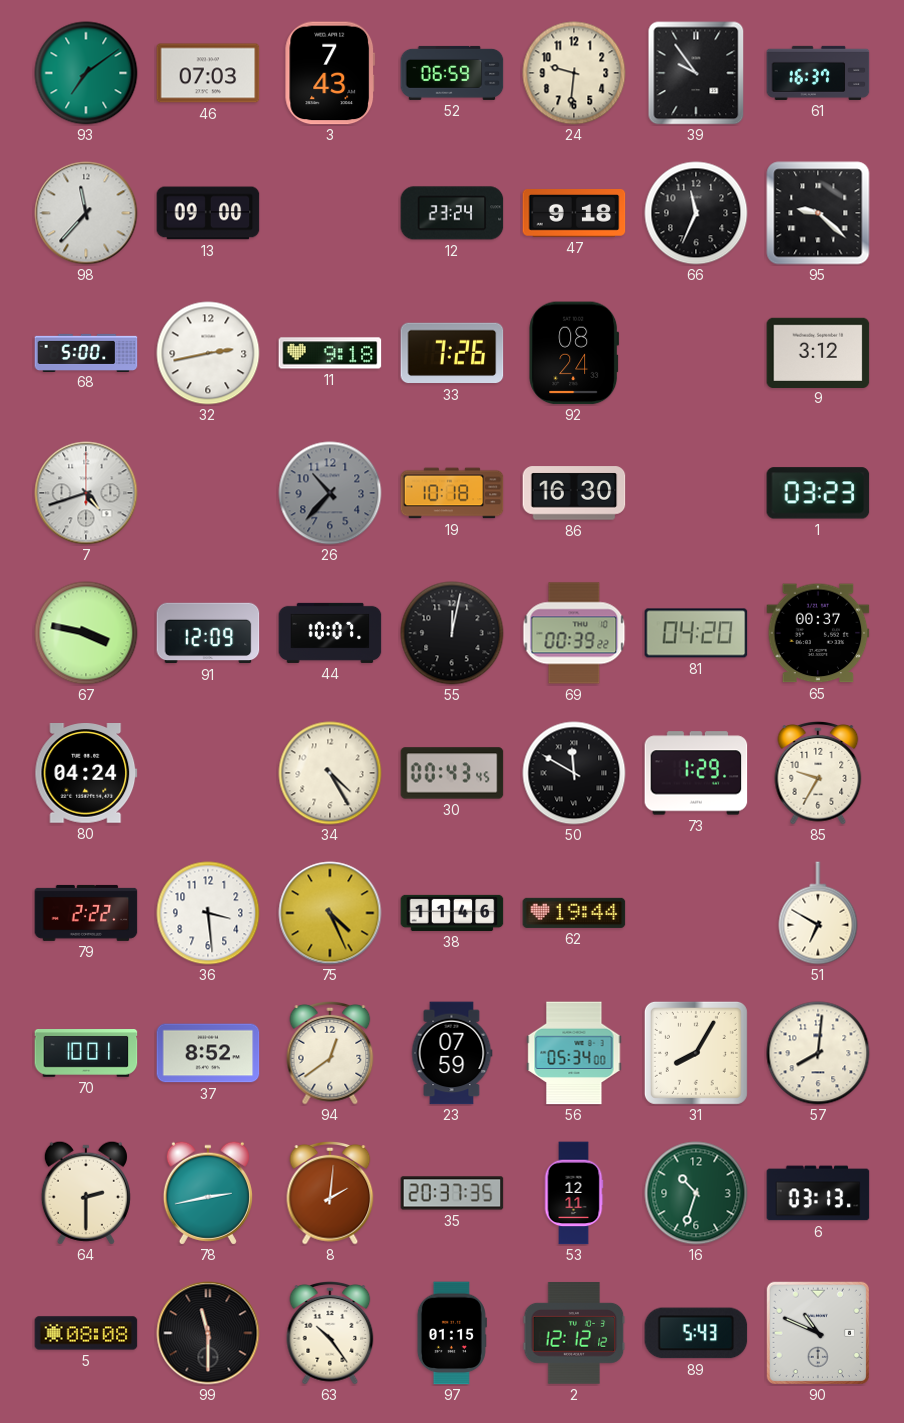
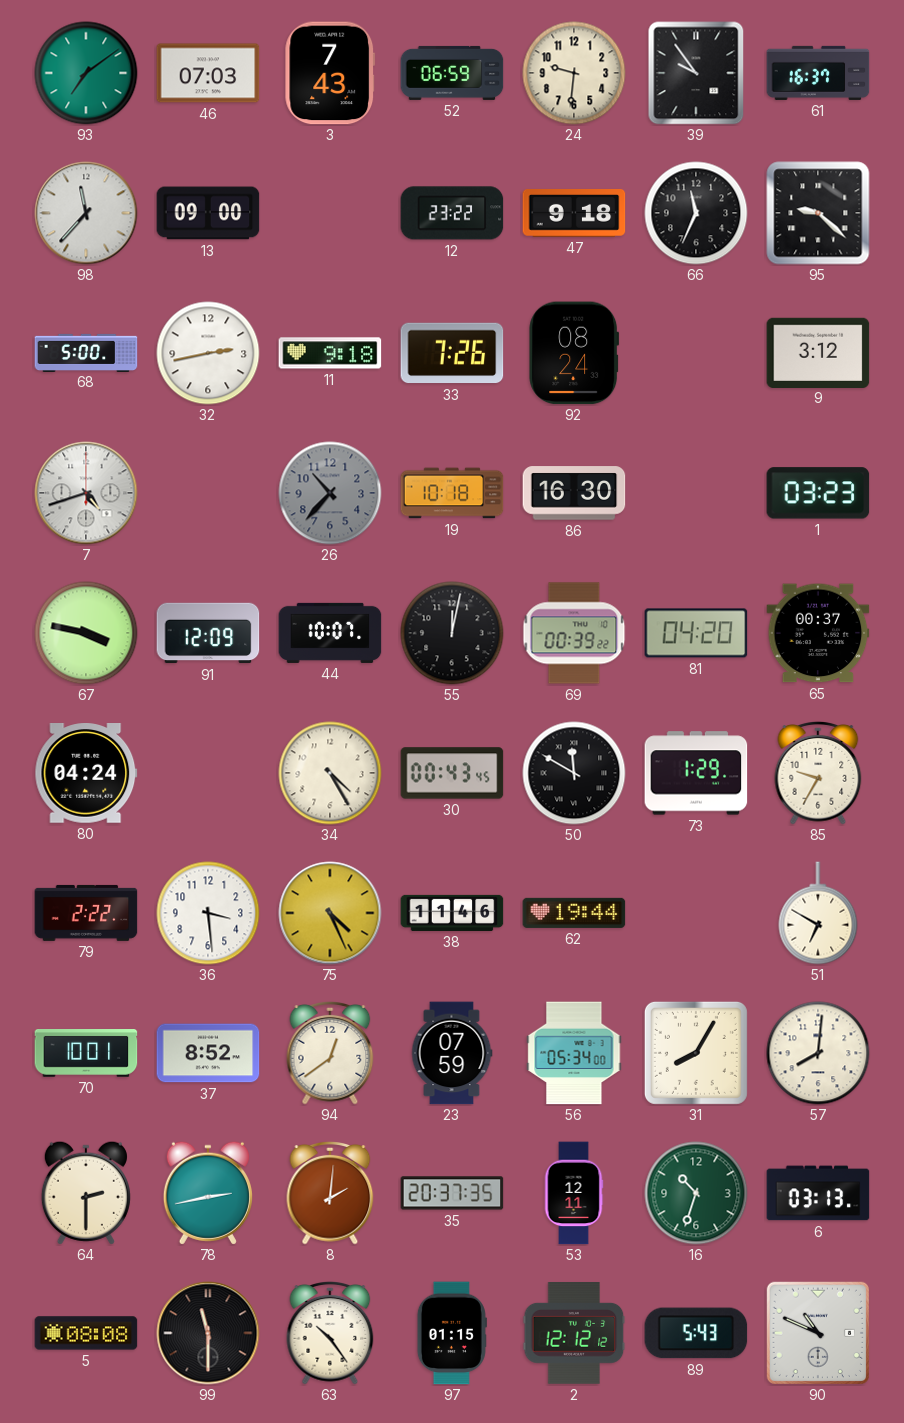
12: 23:24 -> 23:22 (452, 213)
